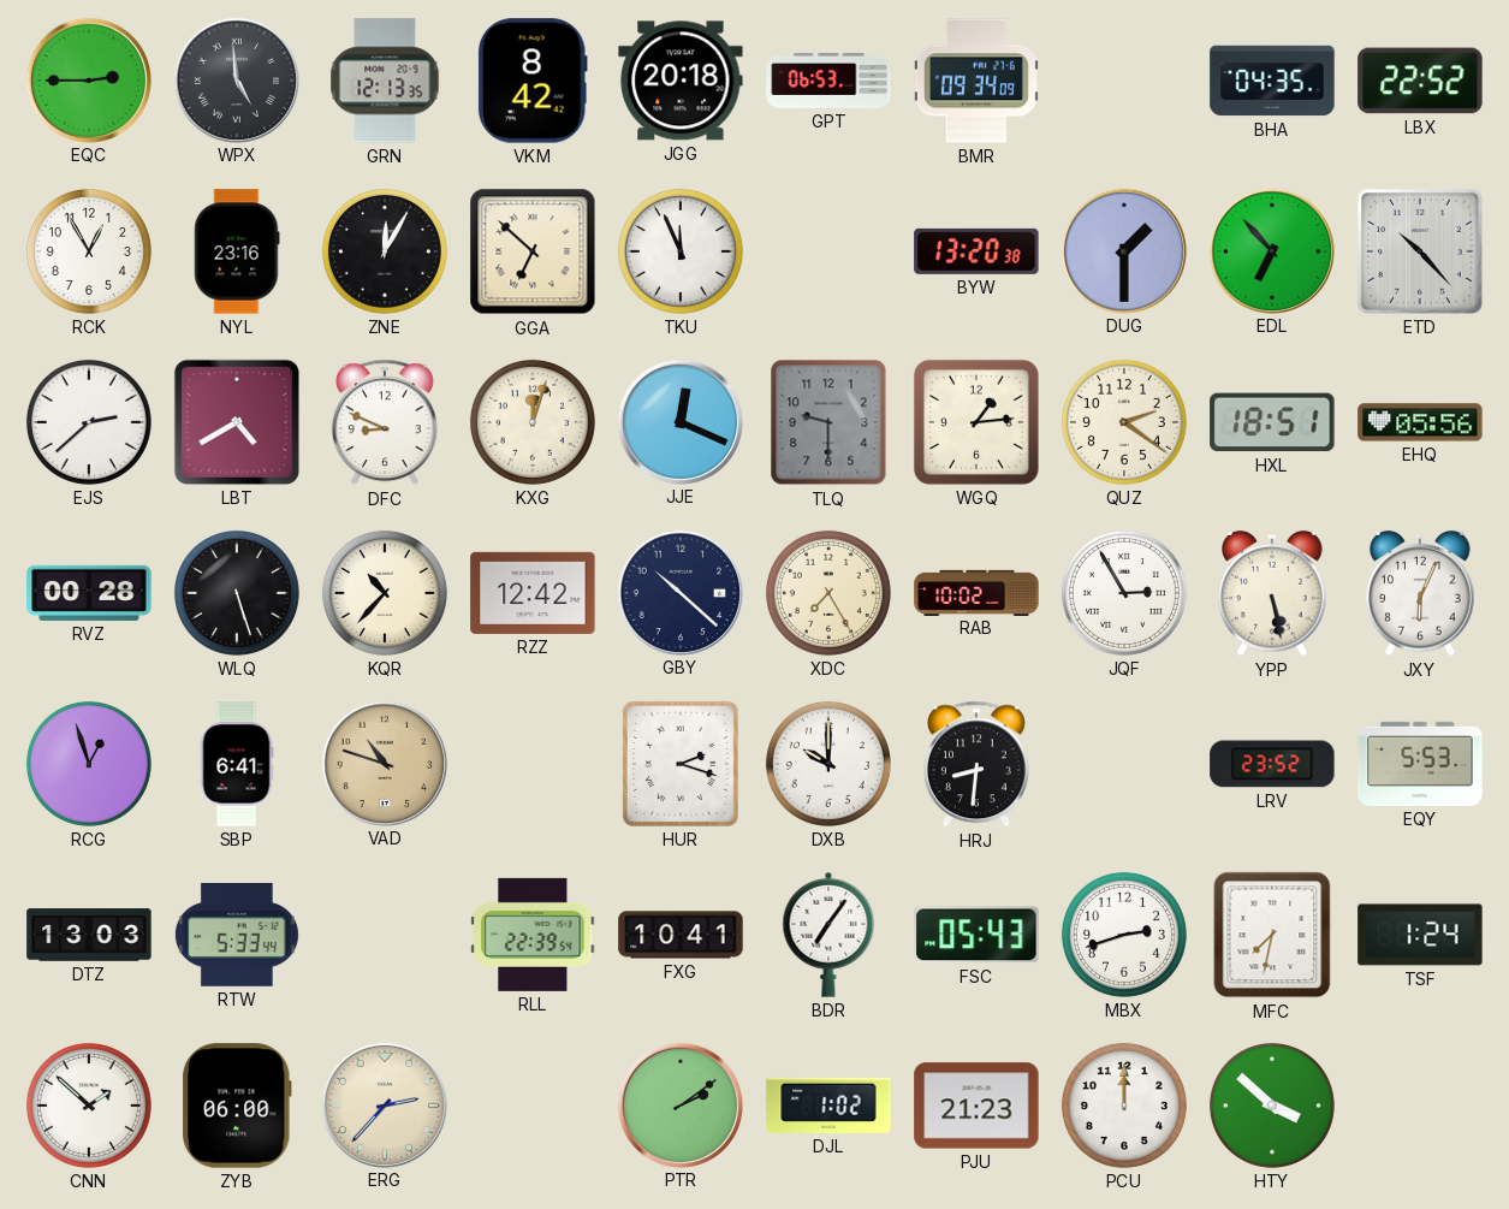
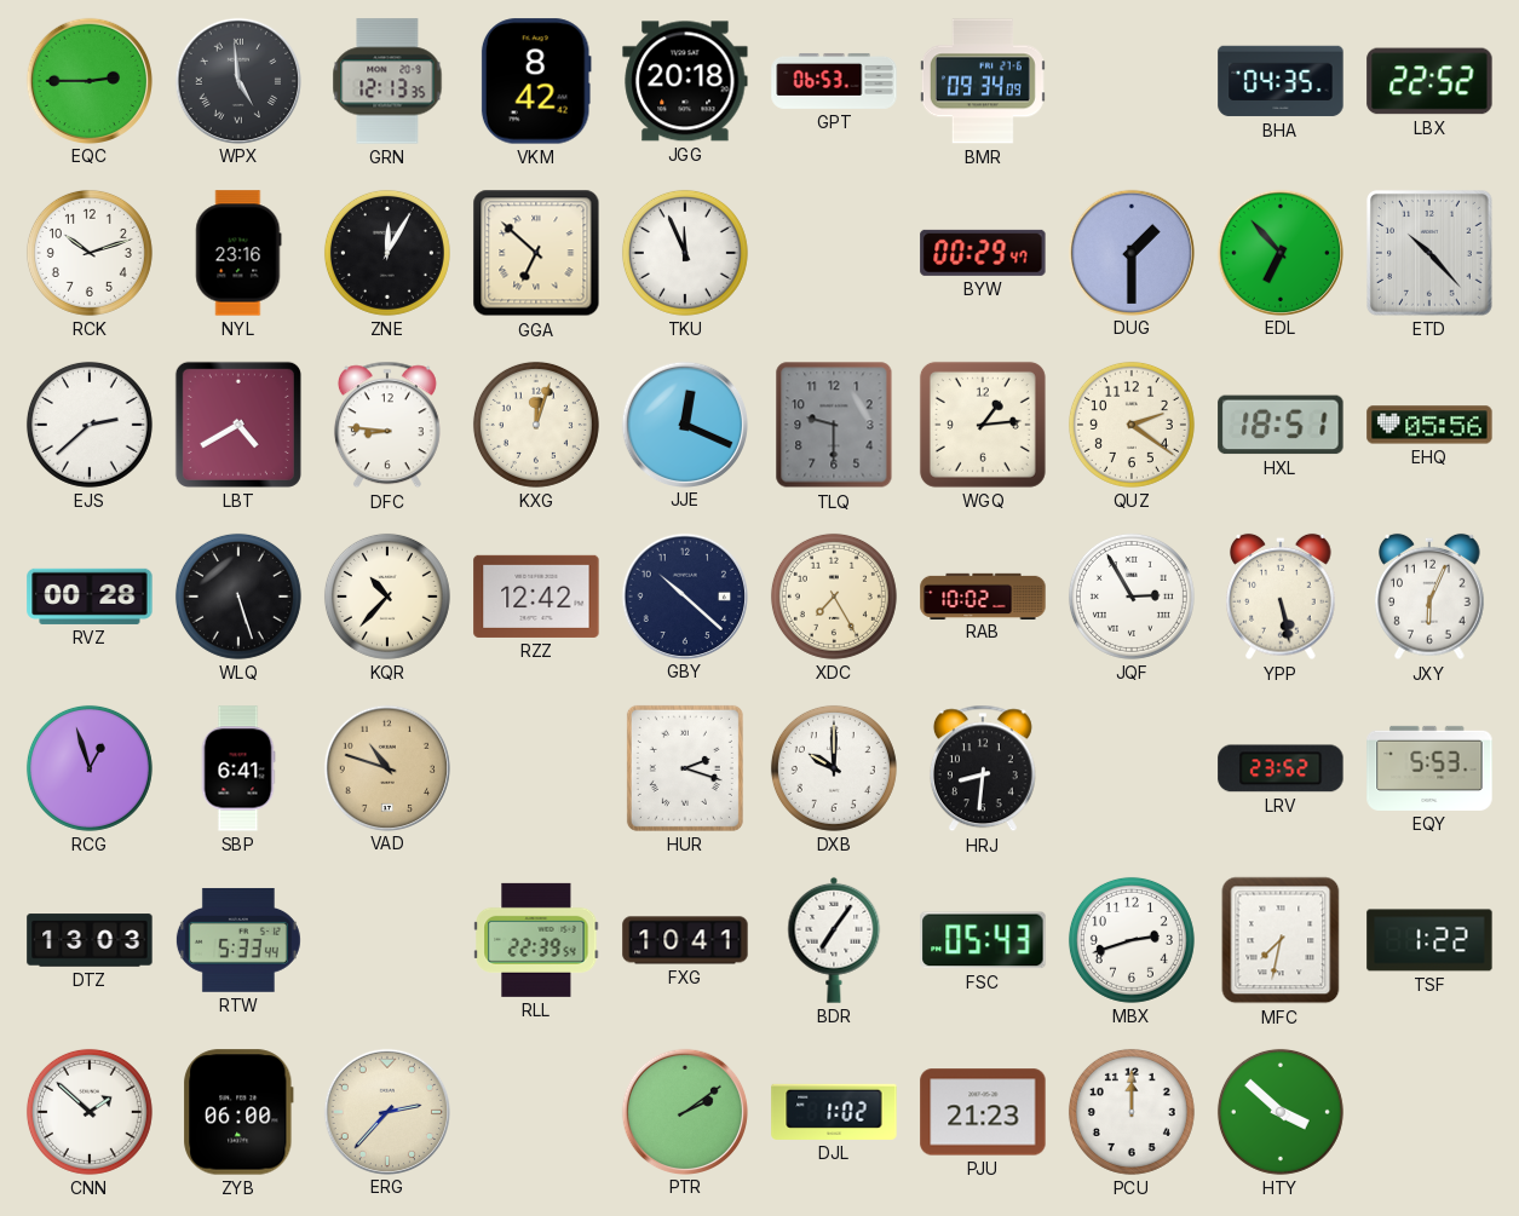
RCK: 12:55 -> 10:12 (90, 253)
BYW: 13:20 -> 00:29 (983, 253)
DFC: 8:49 -> 8:46 (387, 425)
TSF: 1:24 -> 1:22 (1429, 940)
